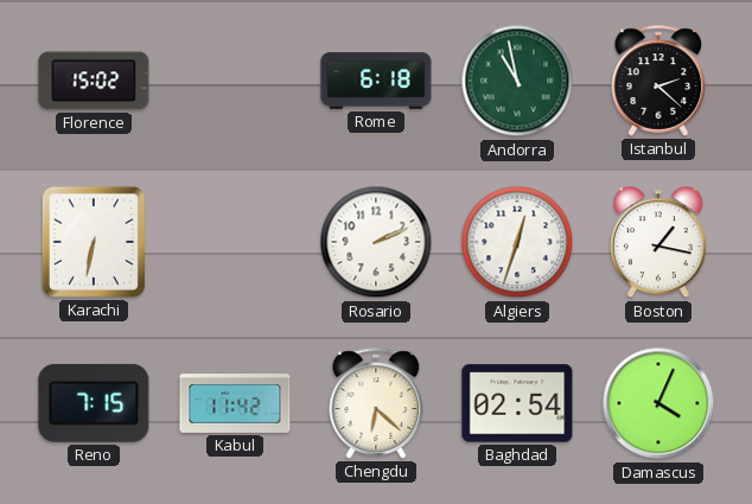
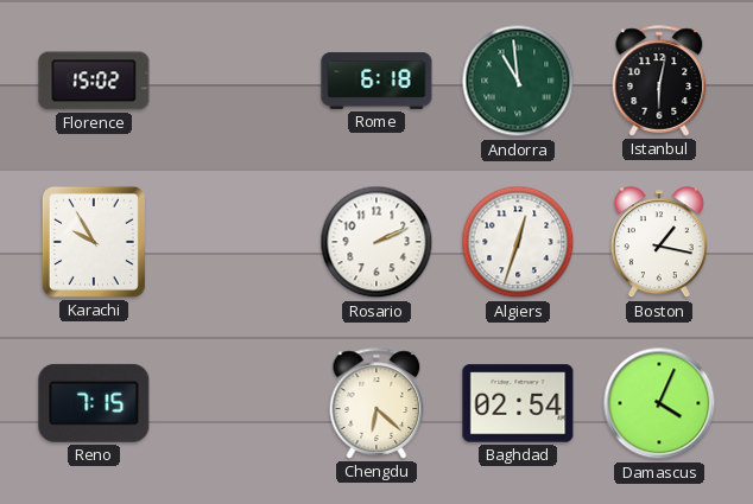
Andorra: 10:58 -> 10:59 (518, 81)
Istanbul: 2:22 -> 6:02 (659, 81)
Karachi: 6:32 -> 9:55 (94, 242)
Kabul: 11:42 -> none (235, 403)
